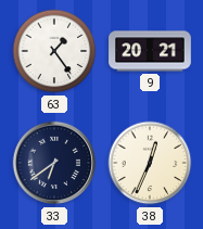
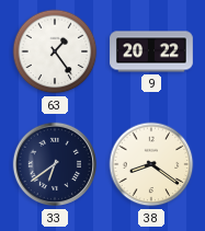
9: 20:21 -> 20:22 (151, 51)
38: 12:34 -> 8:21 (151, 164)
